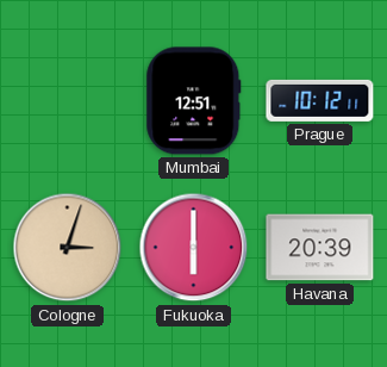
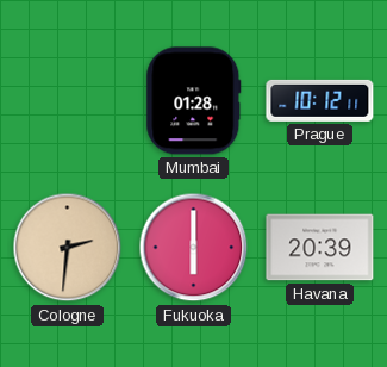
Mumbai: 12:51 -> 01:28 (194, 101)
Cologne: 3:03 -> 2:31 (68, 248)
